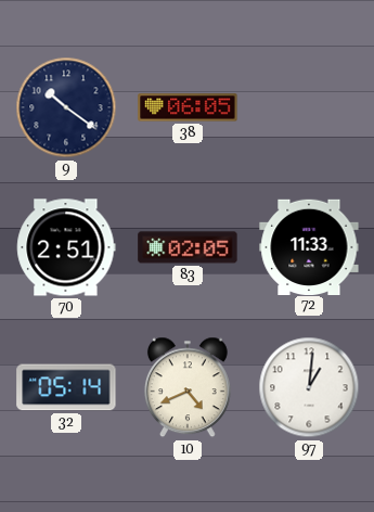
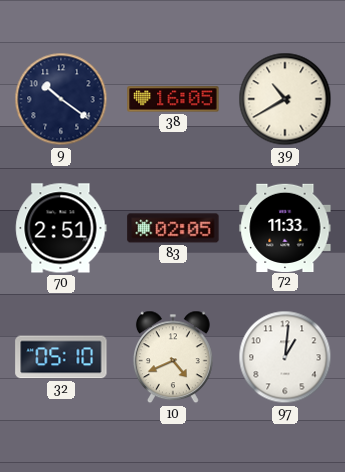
38: 06:05 -> 16:05 (173, 99)
39: none -> 10:40 (285, 99)
32: 05:14 -> 05:10 (61, 357)
